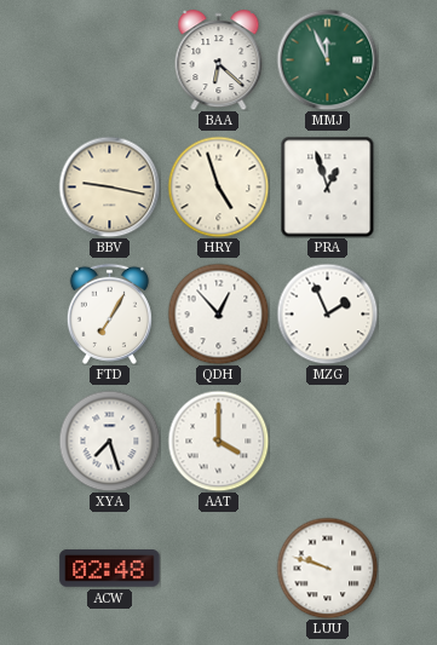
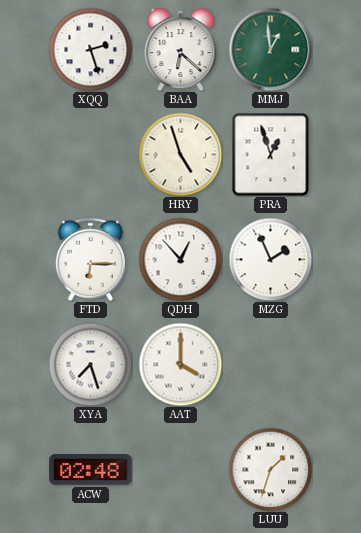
XQQ: none -> 2:27 (90, 49)
MMJ: 11:56 -> 12:59 (270, 49)
BBV: 9:17 -> none (109, 186)
FTD: 7:05 -> 6:15 (90, 259)
LUU: 9:48 -> 1:33 (270, 469)
